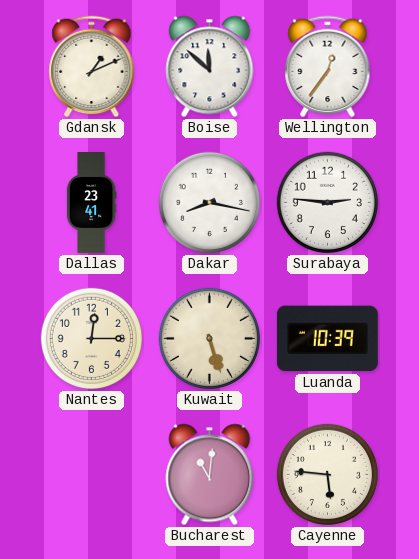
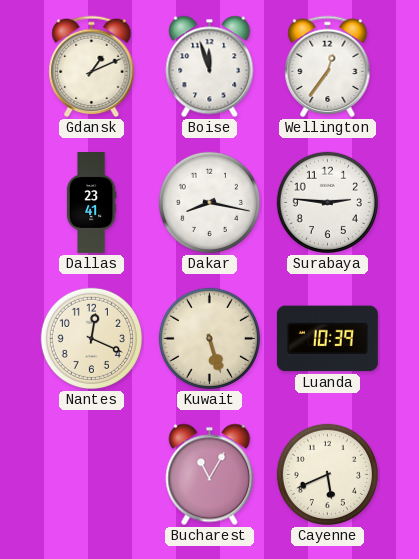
Boise: 11:52 -> 11:57 (210, 67)
Nantes: 12:15 -> 12:19 (91, 338)
Bucharest: 11:01 -> 11:05 (210, 475)
Cayenne: 5:46 -> 5:41 (327, 474)
